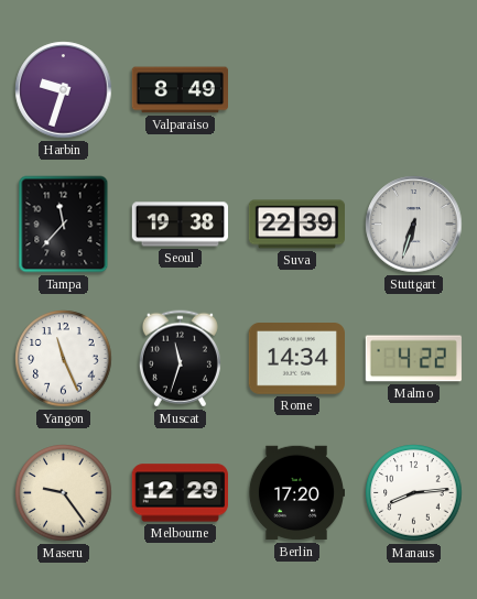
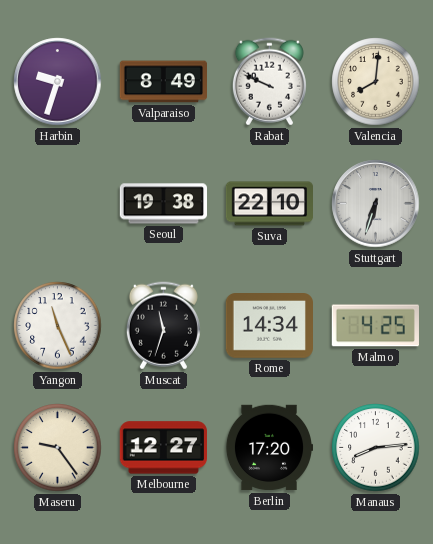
Rabat: none -> 9:49 (269, 82)
Valencia: none -> 8:01 (376, 82)
Tampa: 11:37 -> none (64, 225)
Suva: 22:39 -> 22:10 (269, 204)
Malmo: 4:22 -> 4:25 (375, 326)
Melbourne: 12:29 -> 12:27 (163, 448)
